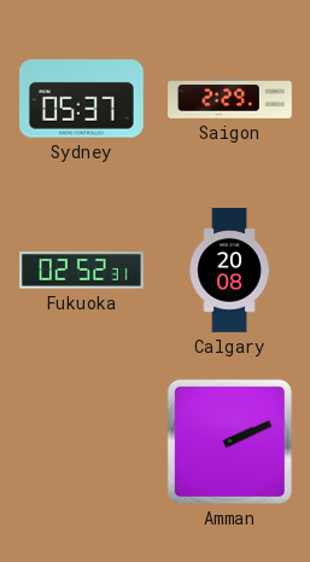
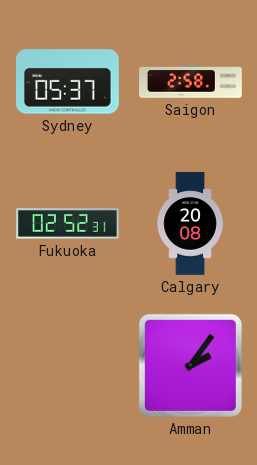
Saigon: 2:29 -> 2:58 (191, 82)
Amman: 2:11 -> 2:06 (190, 365)
